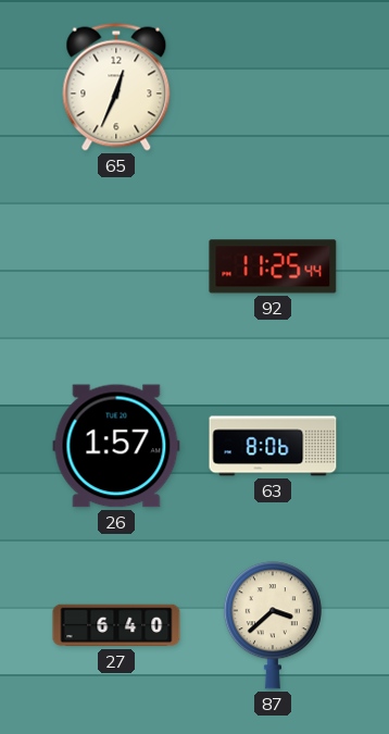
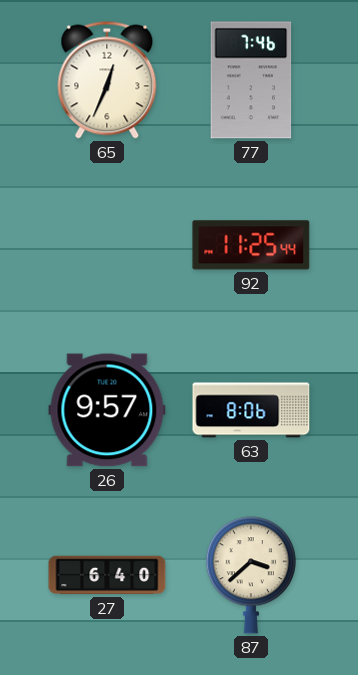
77: none -> 7:46 (251, 80)
26: 1:57 -> 9:57 (107, 410)
